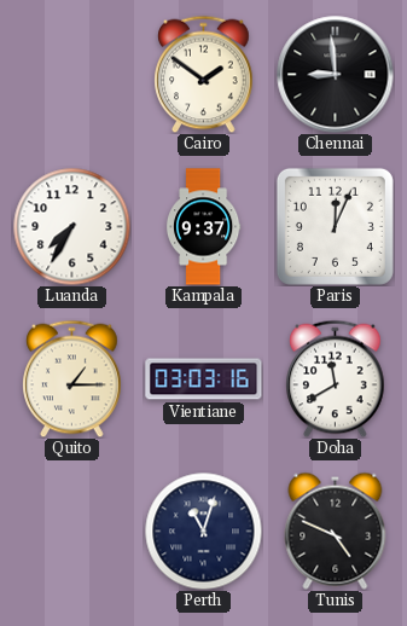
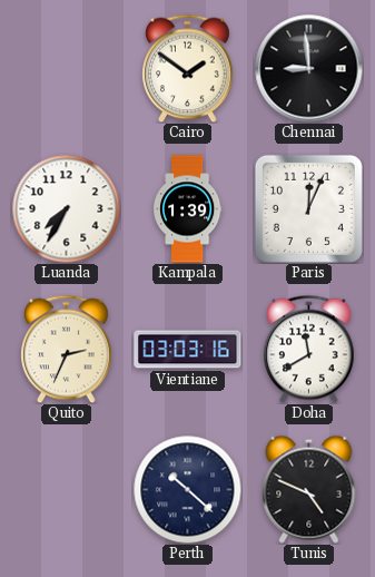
Kampala: 9:37 -> 1:39 (187, 209)
Quito: 1:15 -> 2:34 (67, 349)
Perth: 11:03 -> 10:22 (187, 489)
